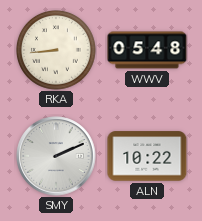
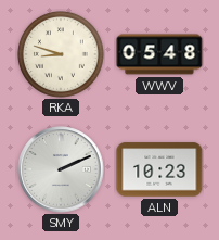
RKA: 8:44 -> 8:48 (62, 55)
ALN: 10:22 -> 10:23 (159, 169)
